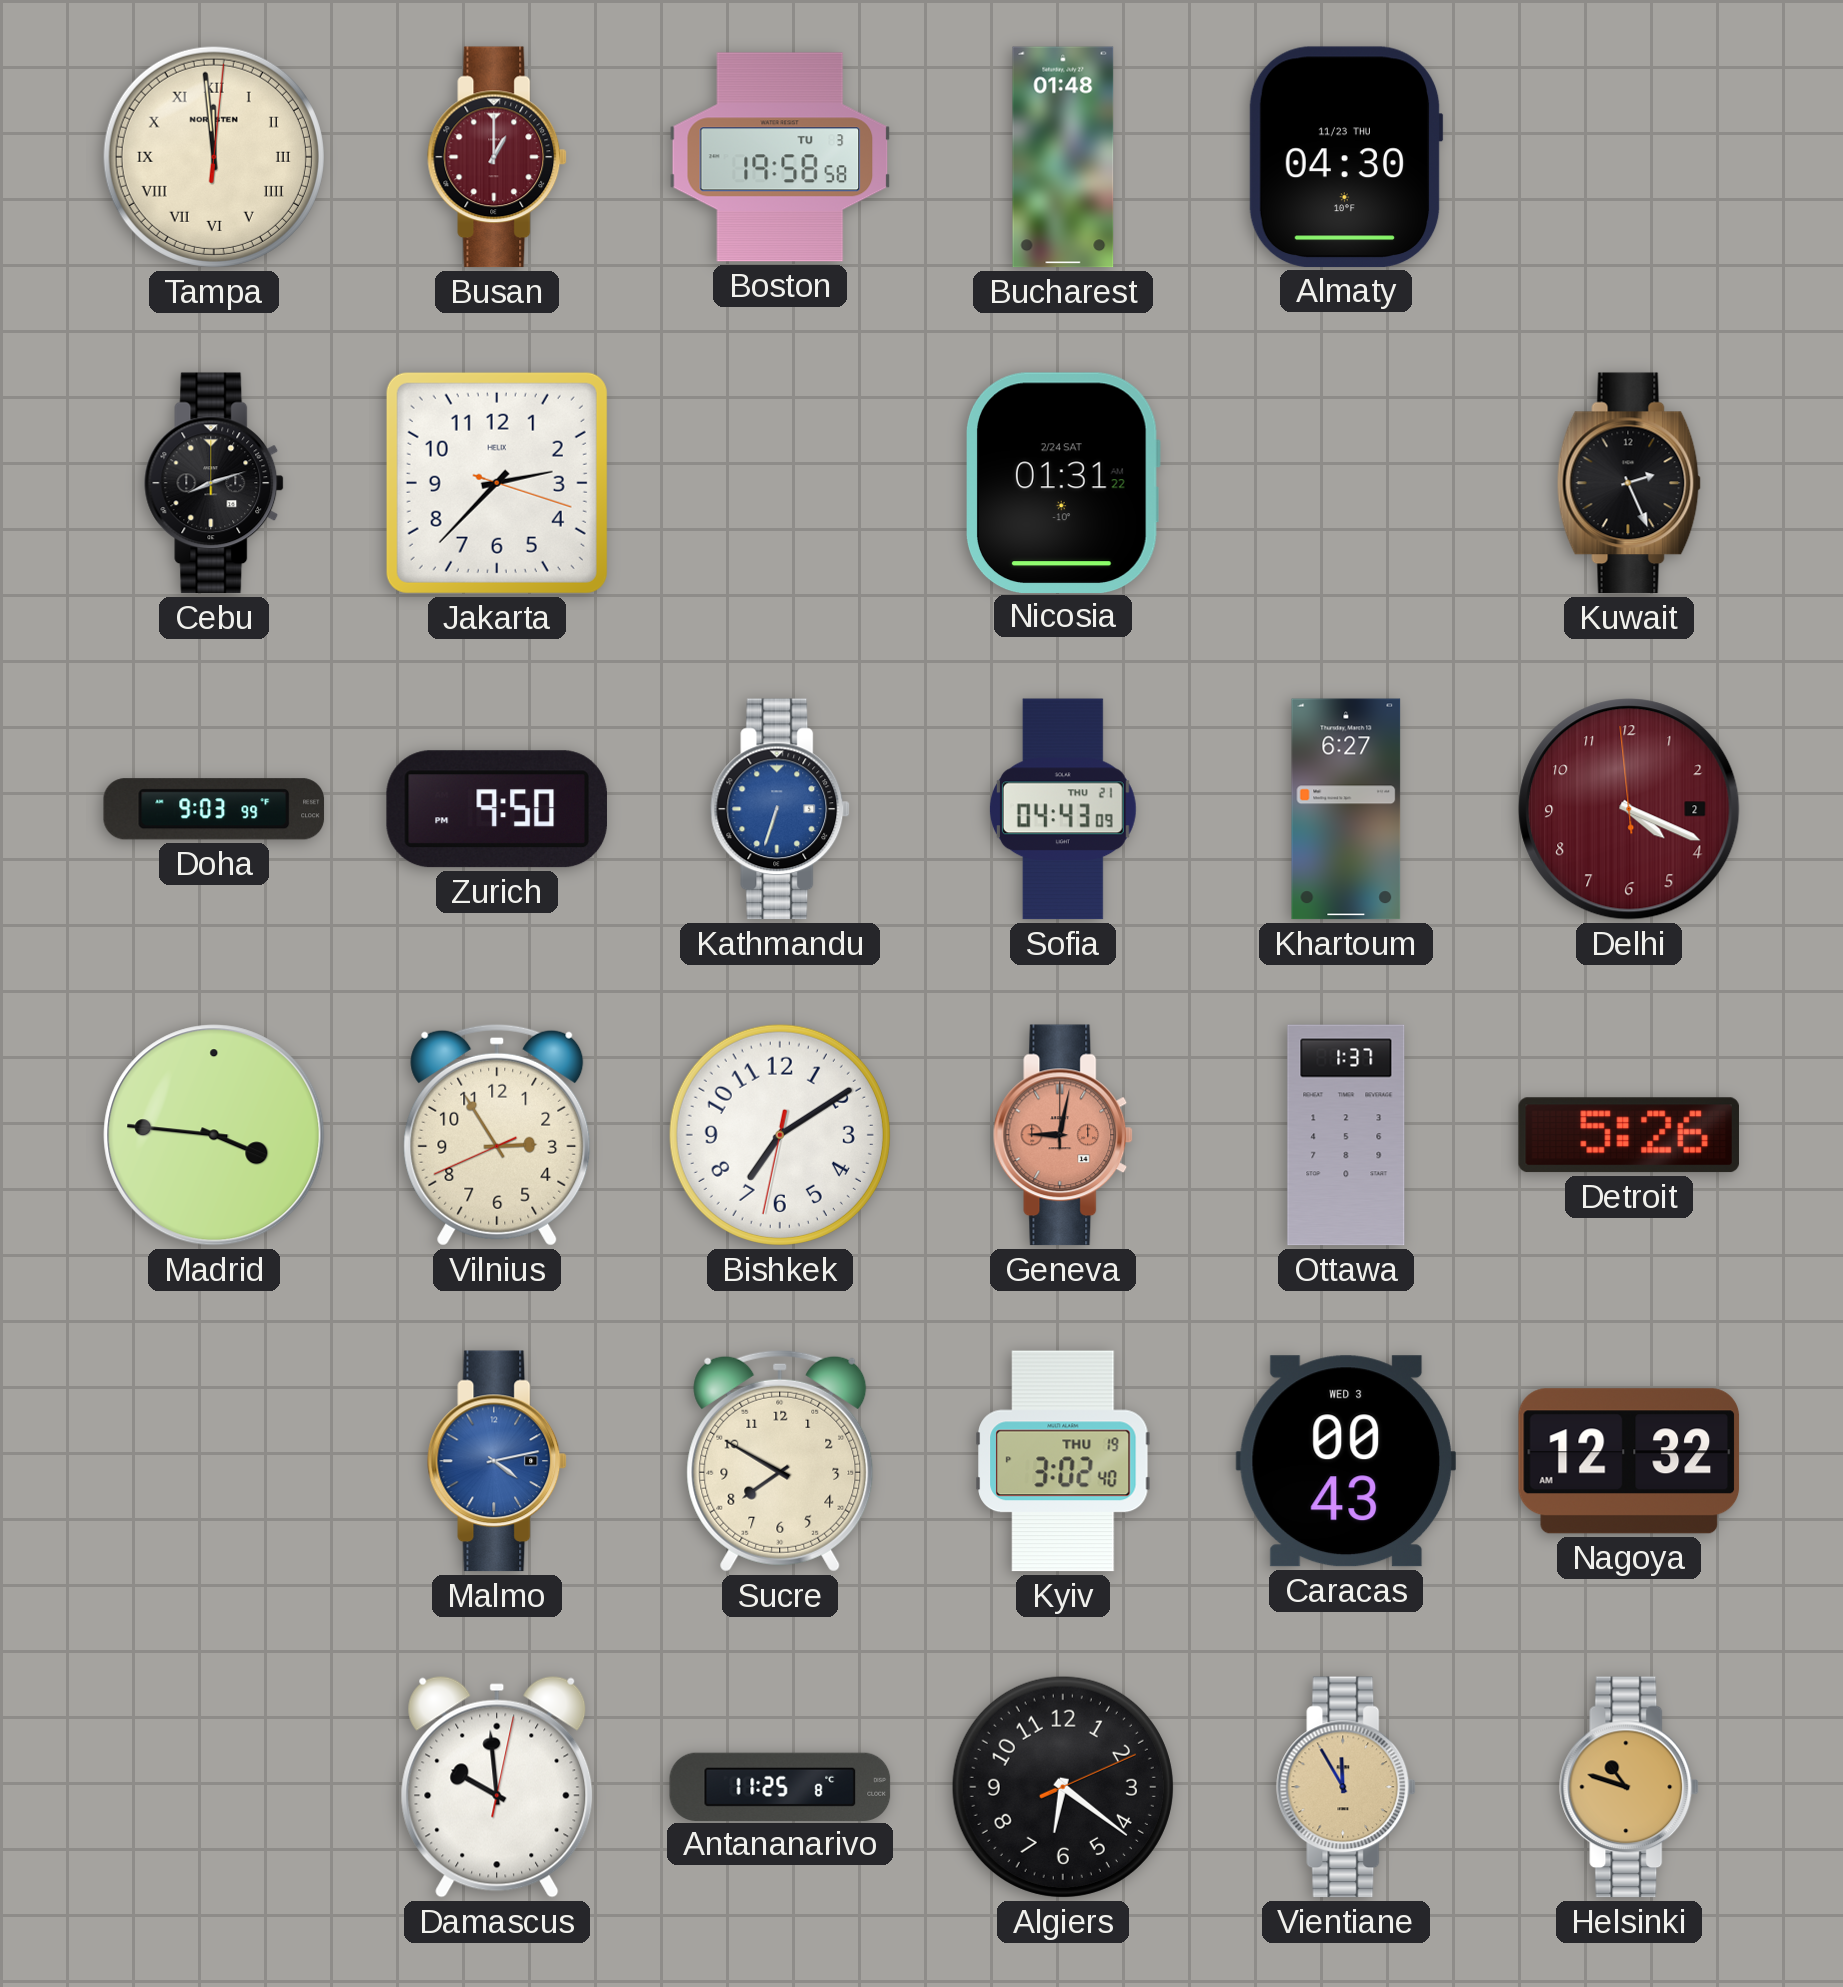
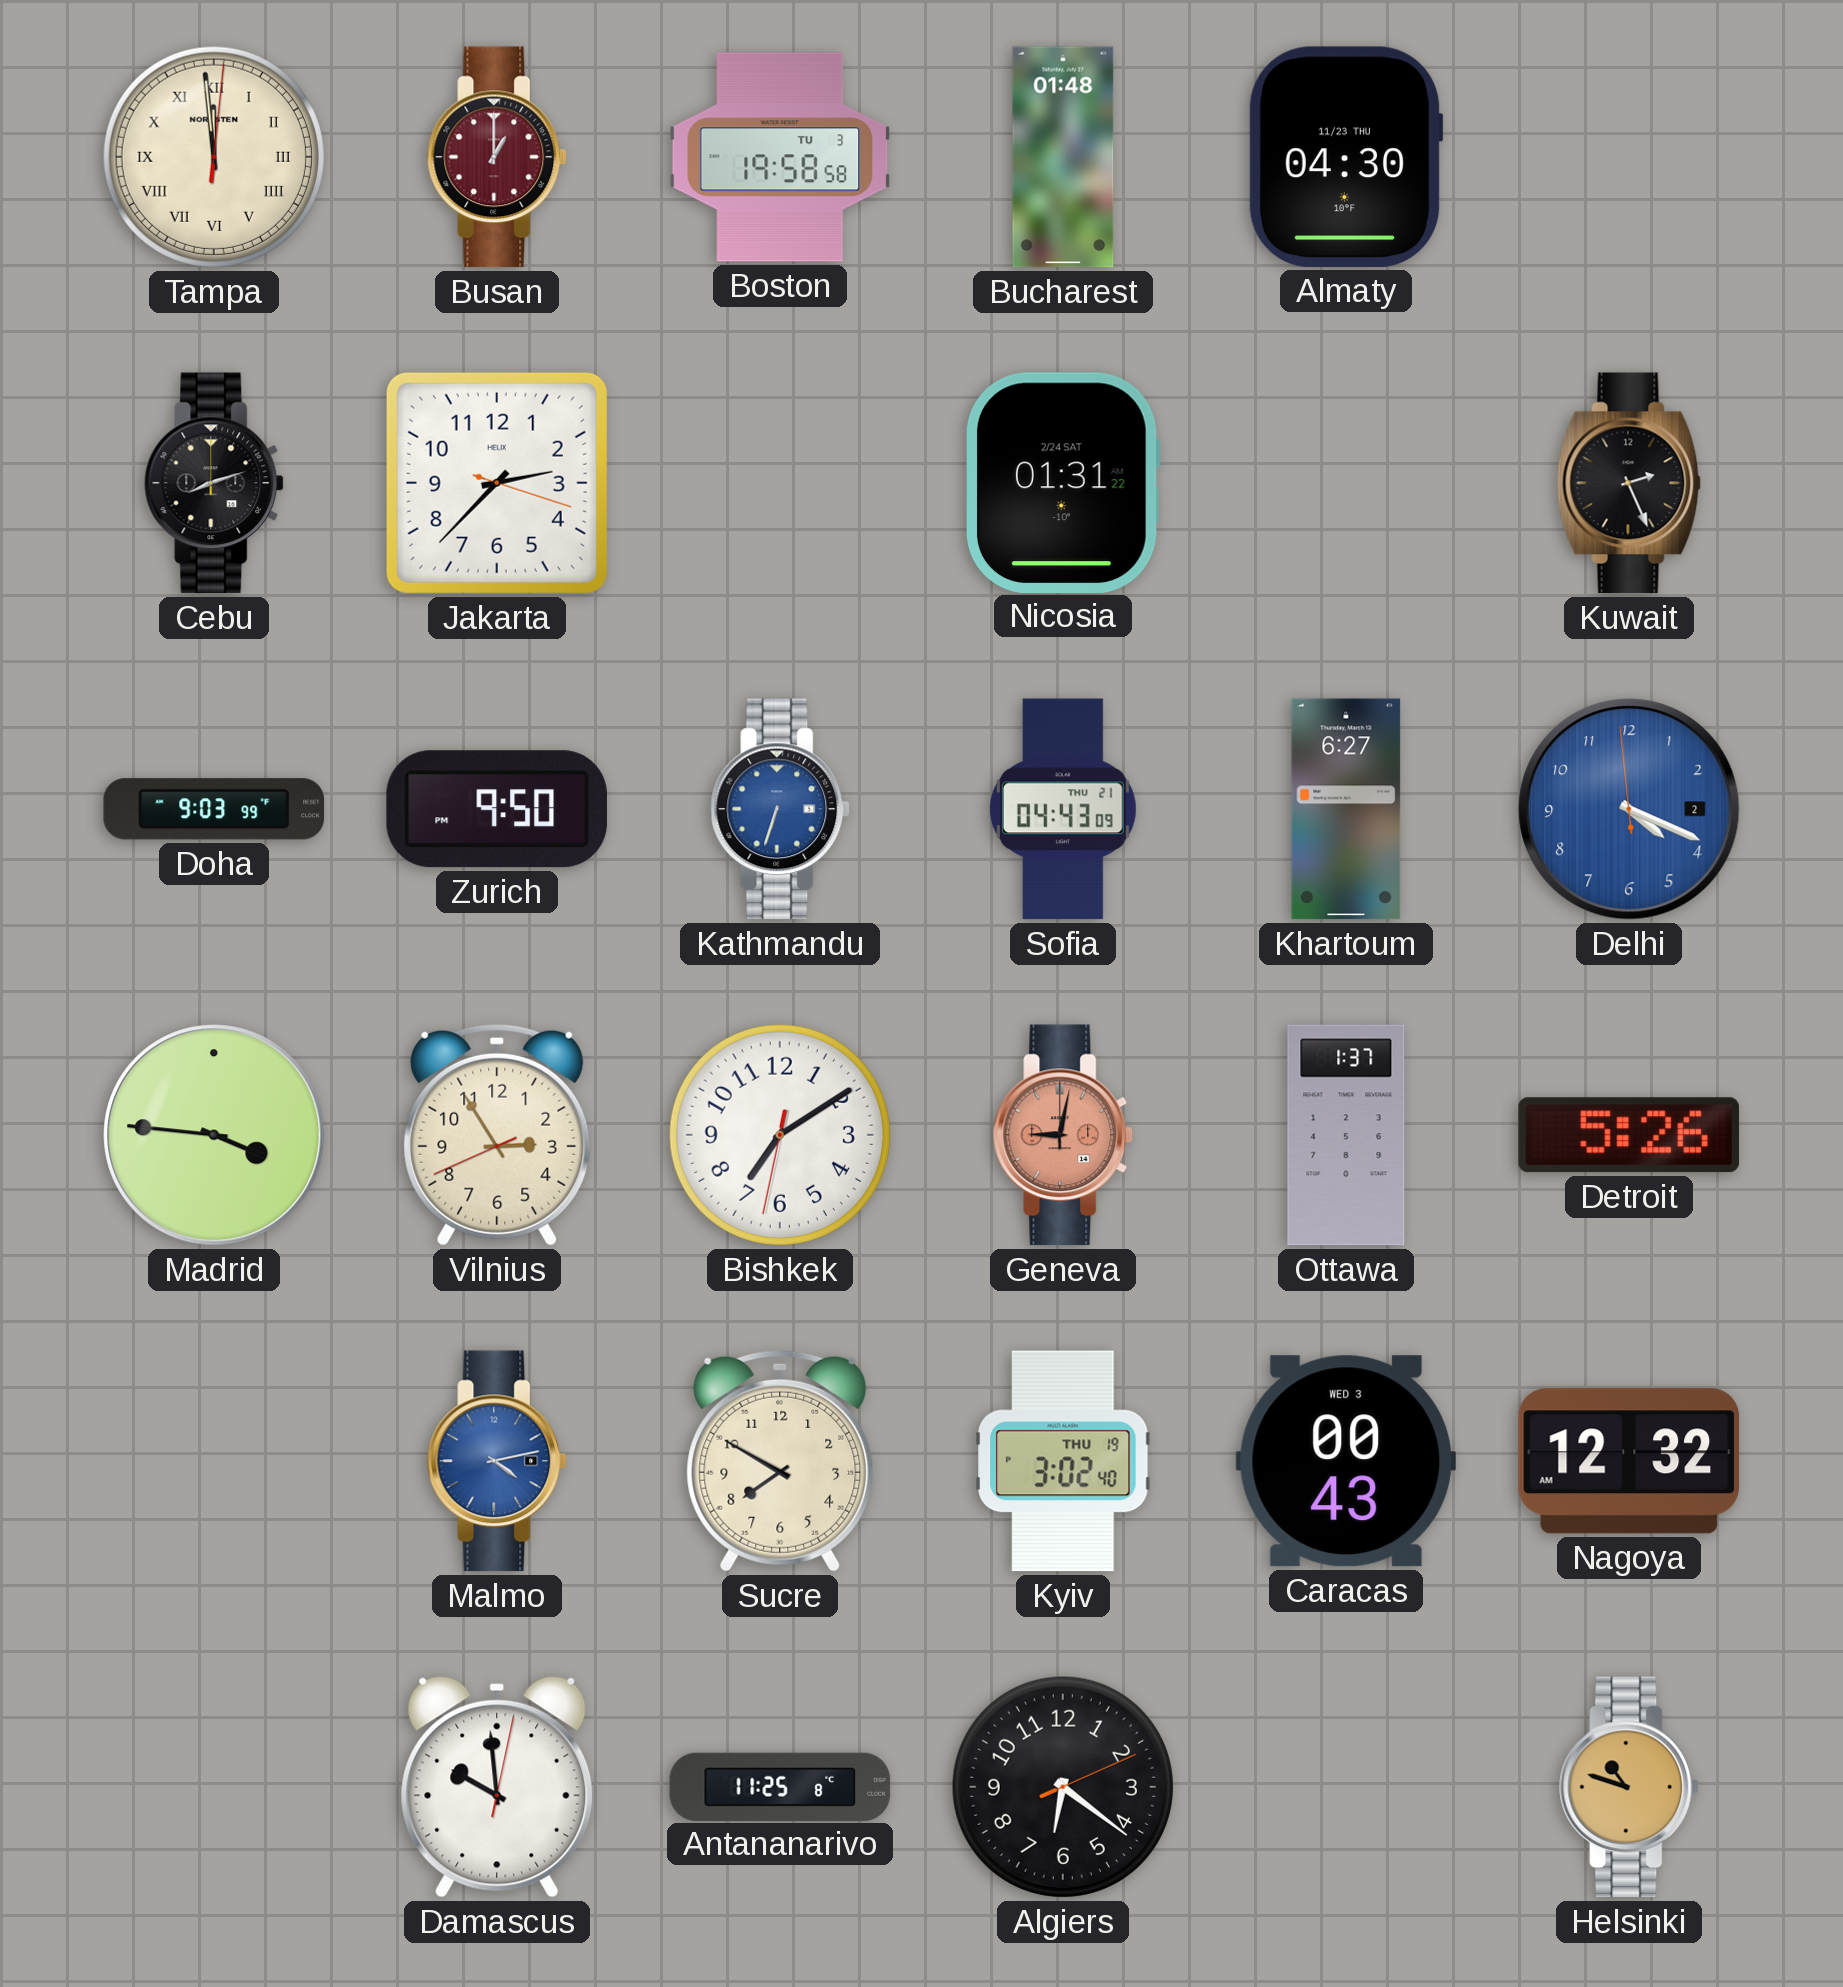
Delhi dial: burgundy -> blue (1629, 809)
Vientiane: 11:55 -> none (1347, 1787)
